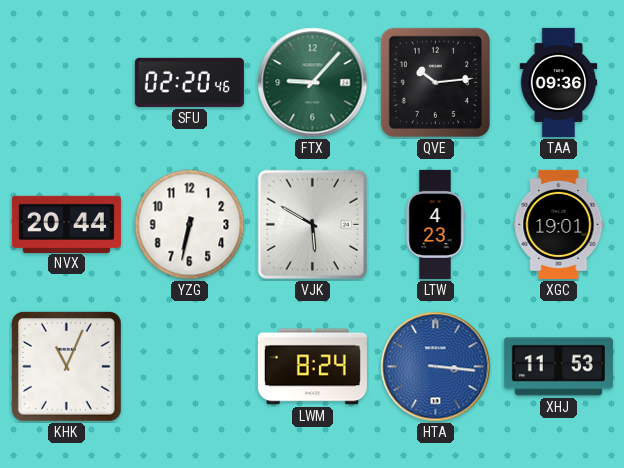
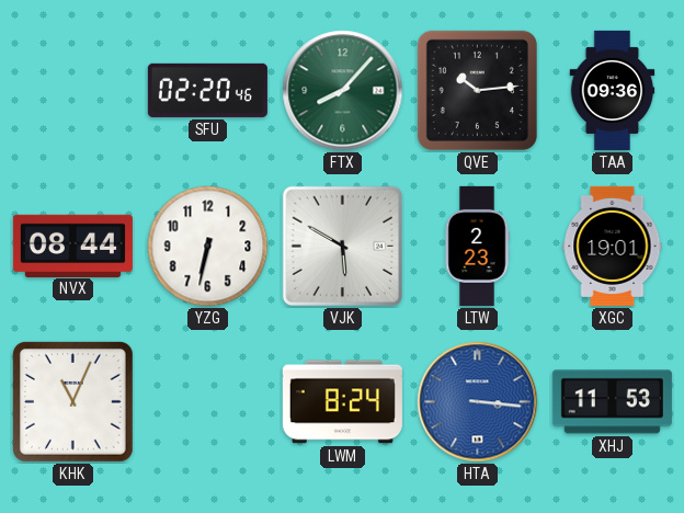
FTX: 9:07 -> 8:07 (343, 91)
NVX: 20:44 -> 08:44 (72, 246)
LTW: 4:23 -> 2:23 (477, 246)
